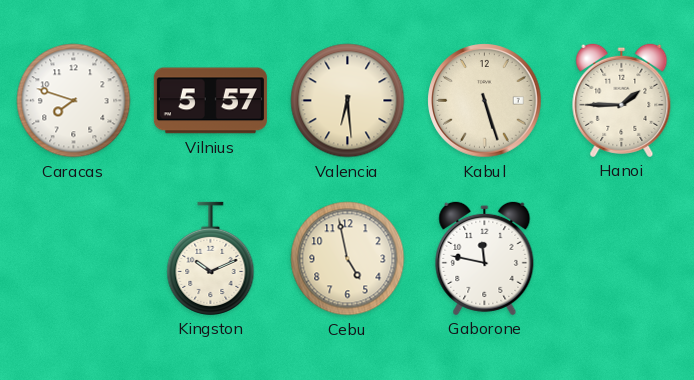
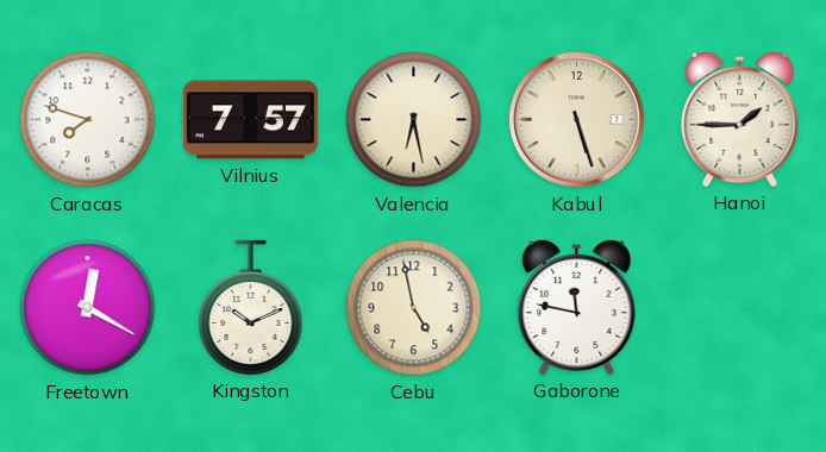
Vilnius: 5:57 -> 7:57 (250, 120)
Valencia: 6:29 -> 6:28 (414, 120)
Freetown: none -> 12:20 (88, 308)
